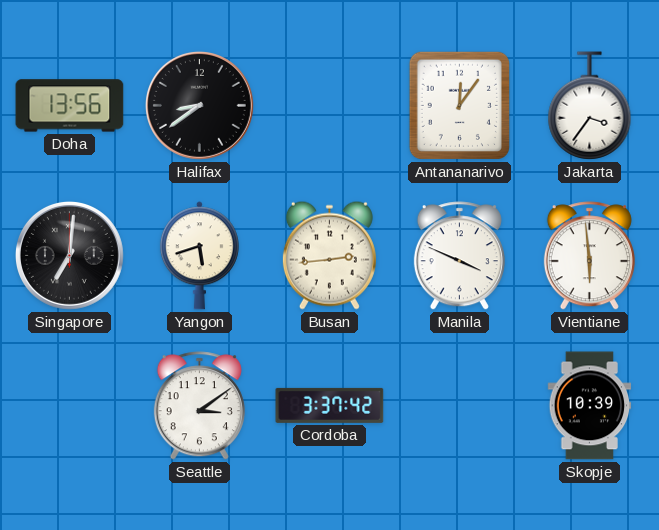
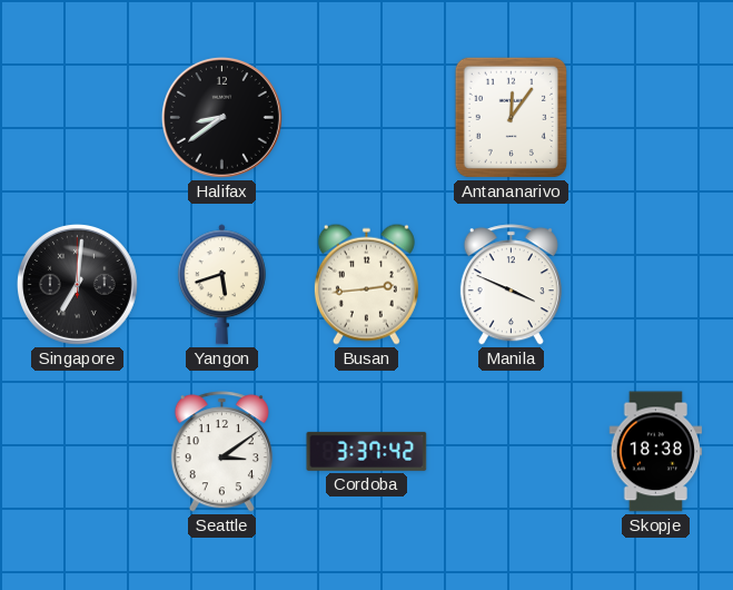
Doha: 13:56 -> none (70, 106)
Jakarta: 3:36 -> none (590, 106)
Vientiane: 5:59 -> none (589, 256)
Skopje: 10:39 -> 18:38 (656, 452)
